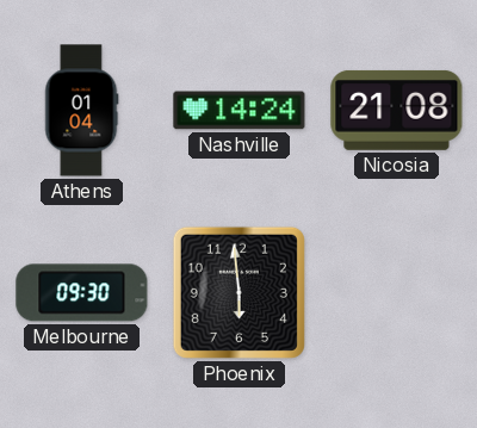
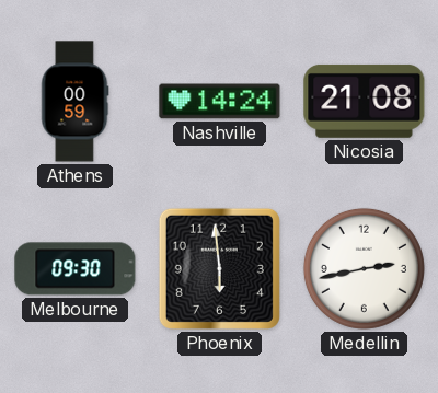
Athens: 01:04 -> 00:59 (74, 102)
Medellin: none -> 2:43 (364, 268)
